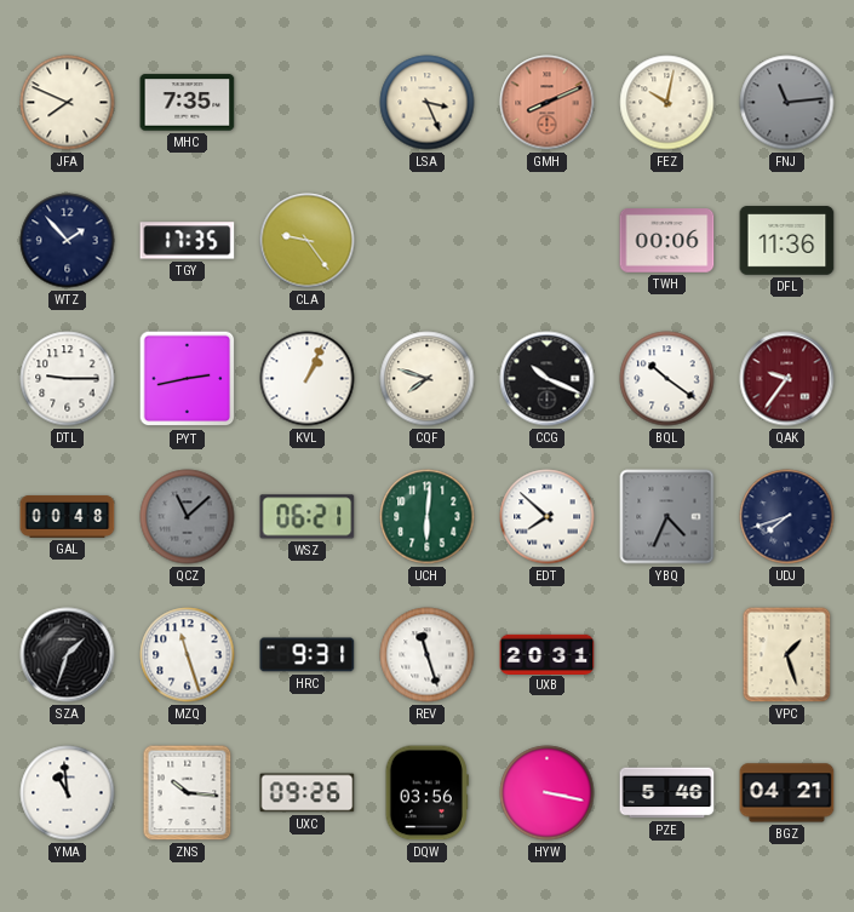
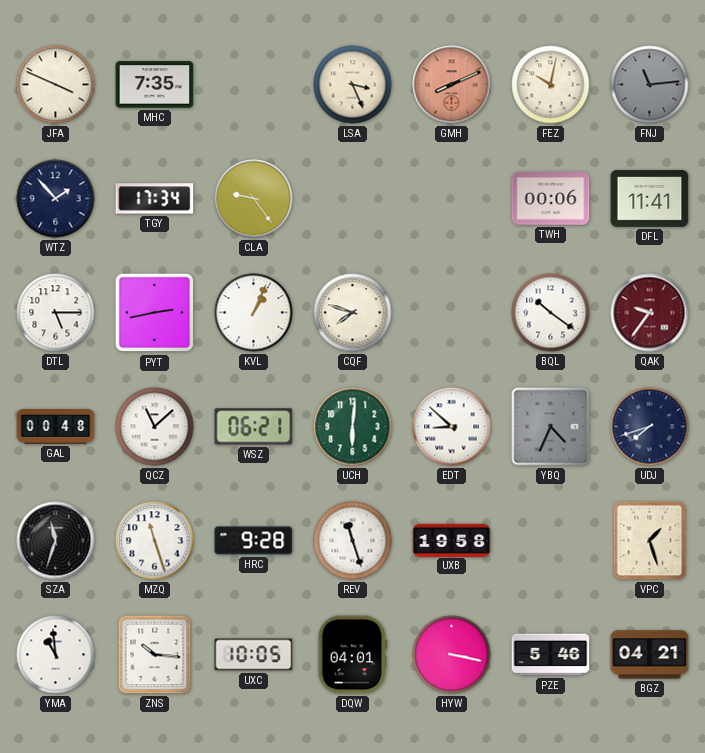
JFA: 7:49 -> 3:49 (56, 85)
TGY: 17:35 -> 17:34 (155, 199)
DFL: 11:36 -> 11:41 (650, 199)
DTL: 9:15 -> 5:15 (56, 313)
CCG: 10:19 -> none (548, 379)
QCZ dial: grey -> white (155, 427)
EDT: 7:52 -> 8:52 (452, 427)
SZA: 1:33 -> 11:33 (56, 541)
HRC: 9:31 -> 9:28 (254, 541)
UXB: 20:31 -> 19:58 (452, 540)
UXC: 09:26 -> 10:05 (254, 655)
DQW: 03:56 -> 04:01 (352, 655)
